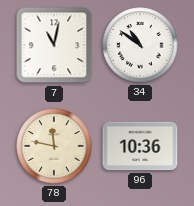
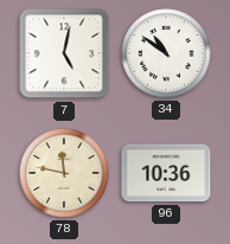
7: 11:02 -> 5:02 (64, 53)
